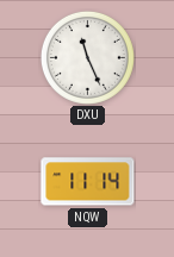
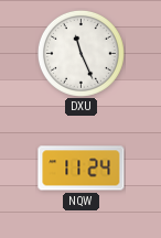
NQW: 11:14 -> 11:24 (82, 169)
